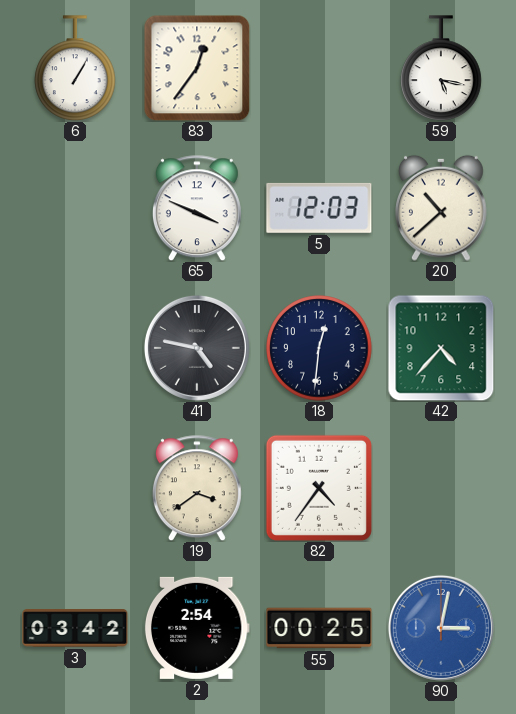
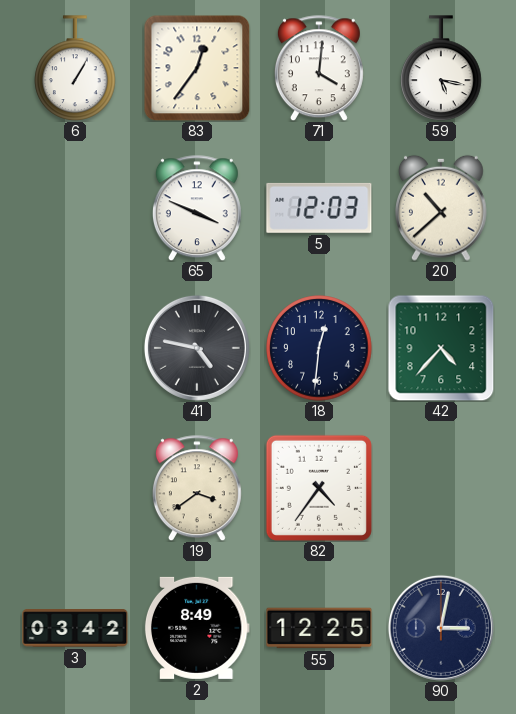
71: none -> 4:01 (319, 68)
2: 2:54 -> 8:49 (197, 628)
55: 00:25 -> 12:25 (319, 628)
90 dial: blue -> navy (441, 628)
